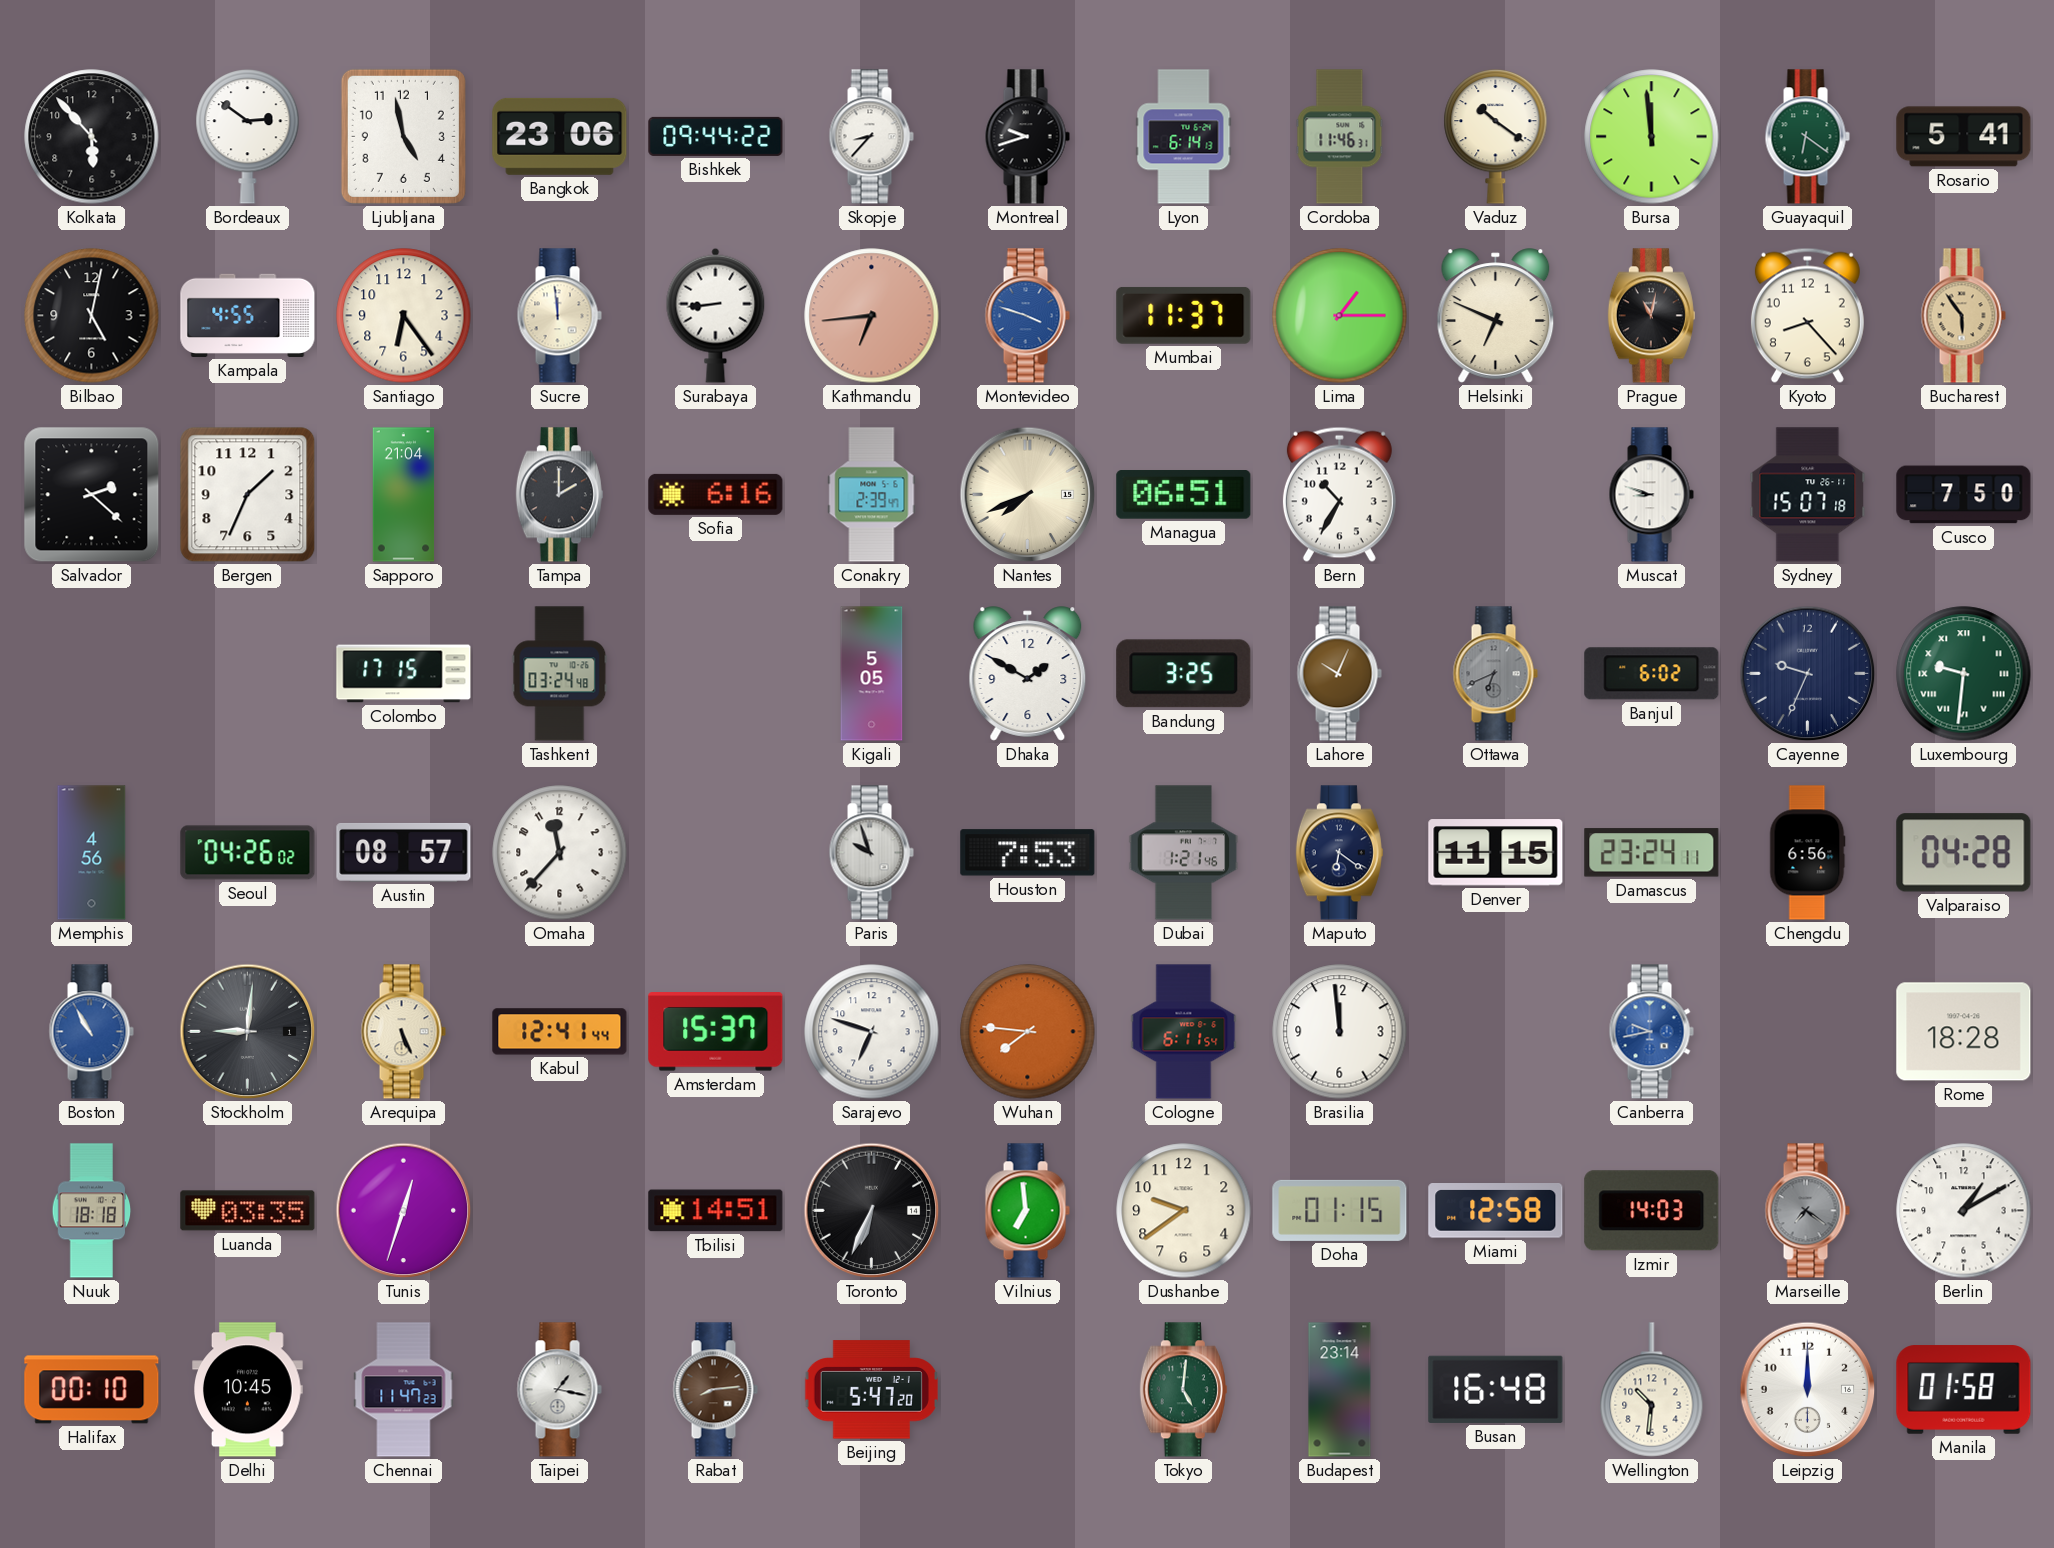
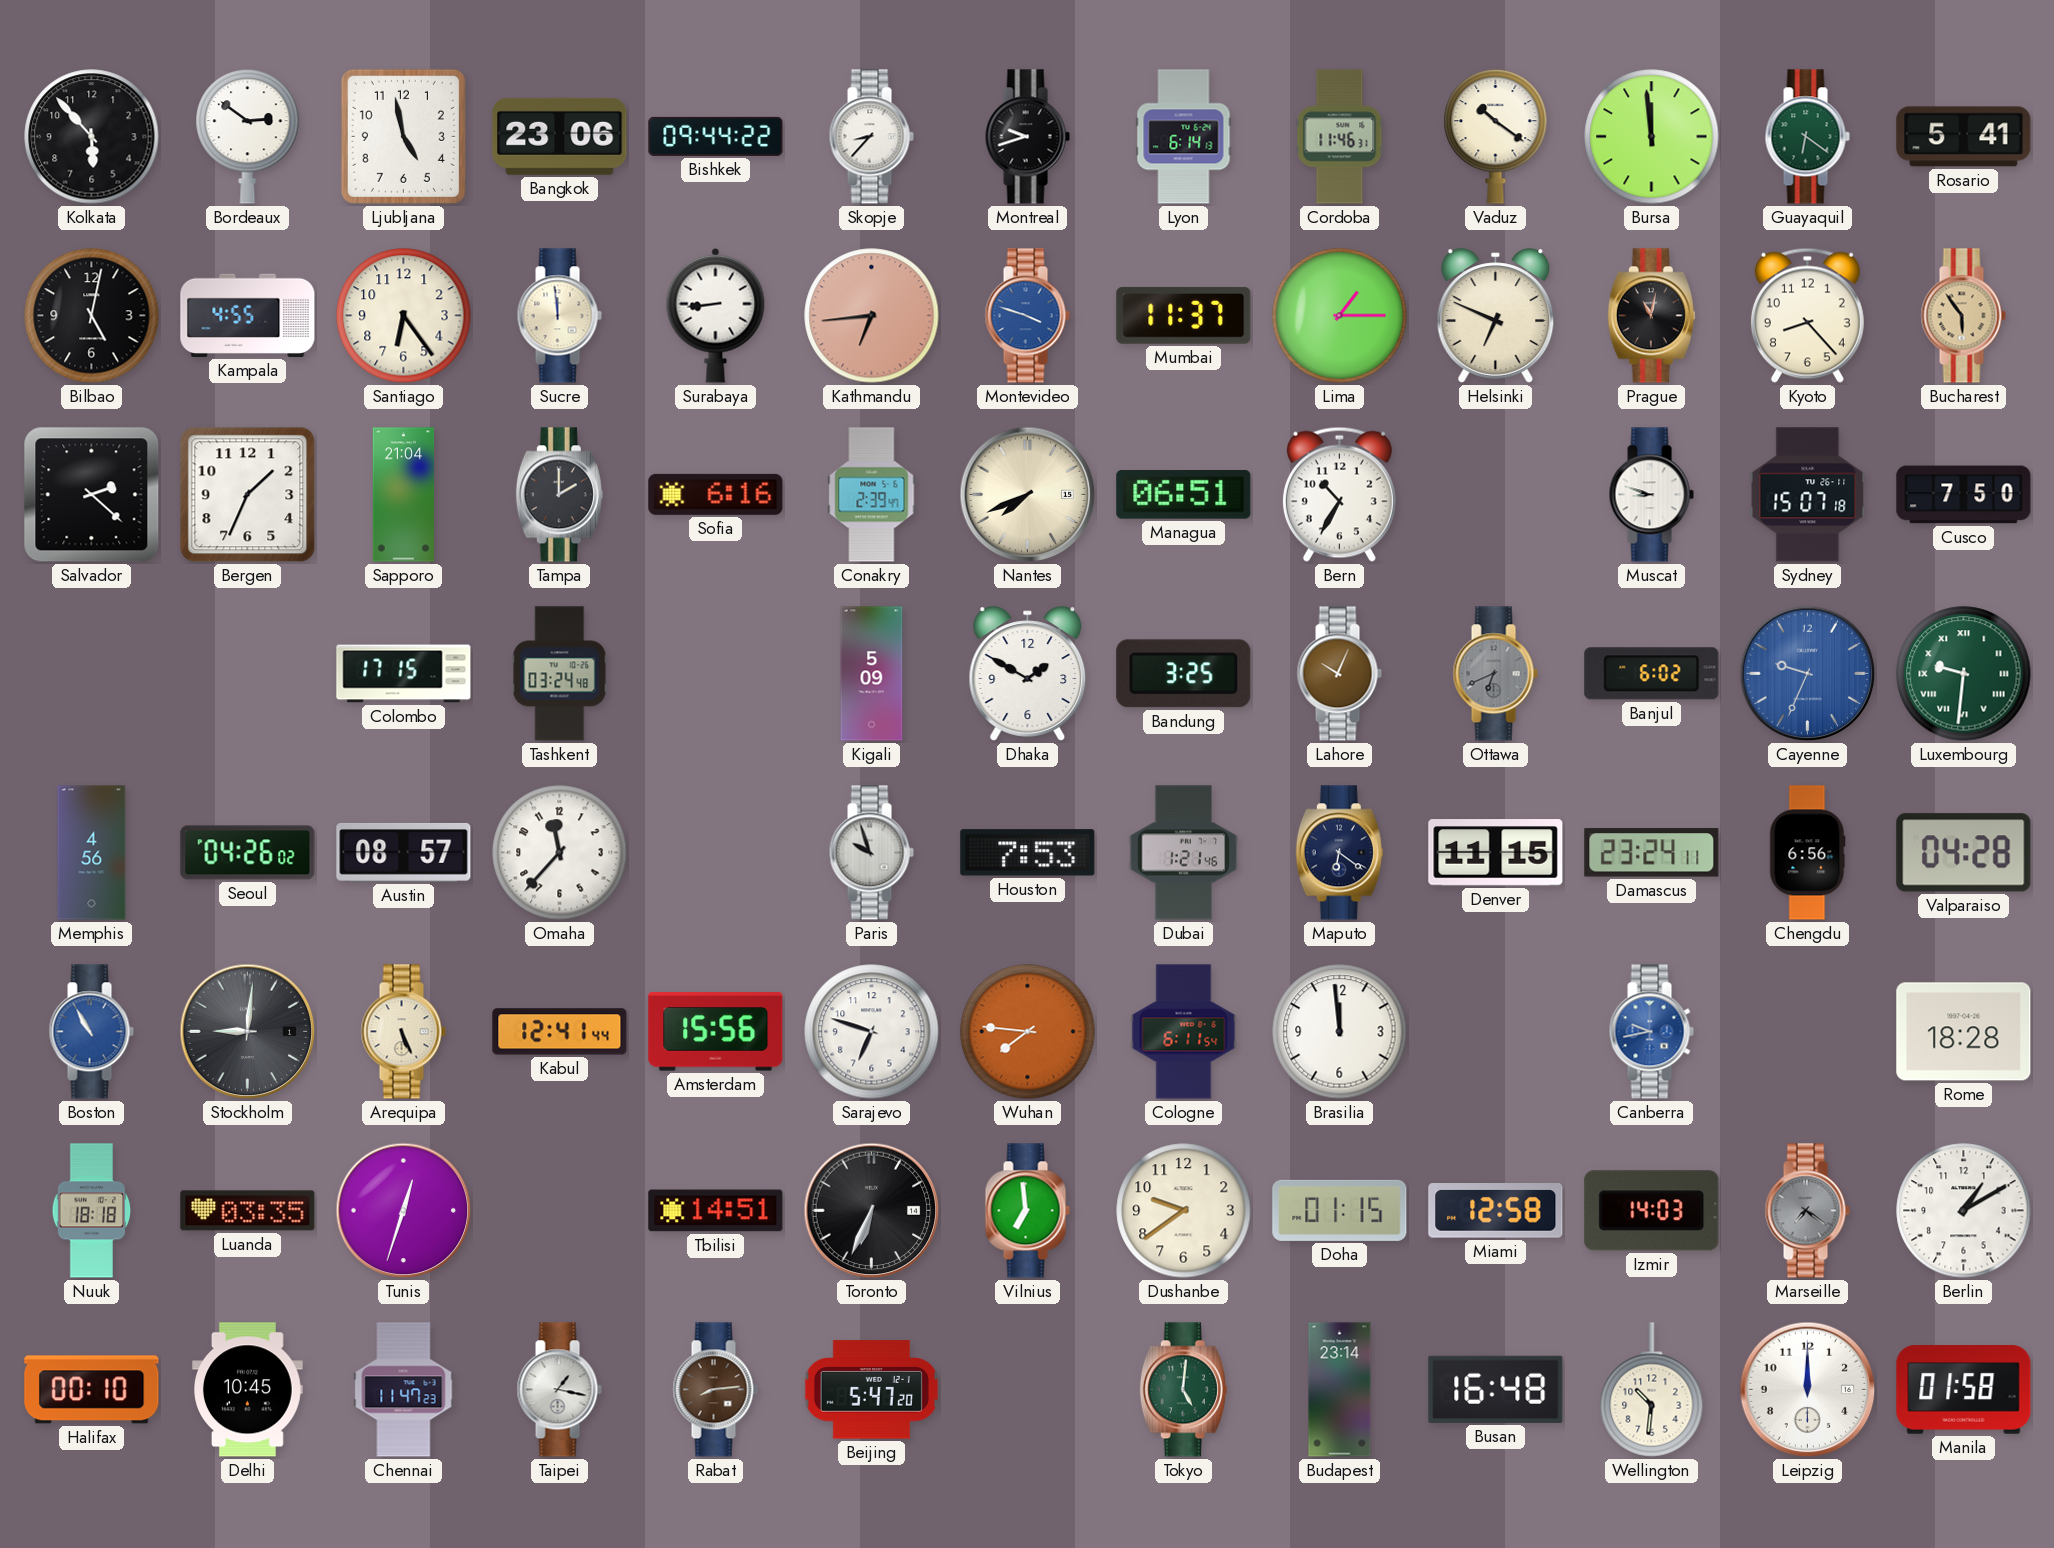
Kigali: 5:05 -> 5:09 (872, 674)
Cayenne dial: navy -> blue (1808, 674)
Amsterdam: 15:37 -> 15:56 (716, 1032)
